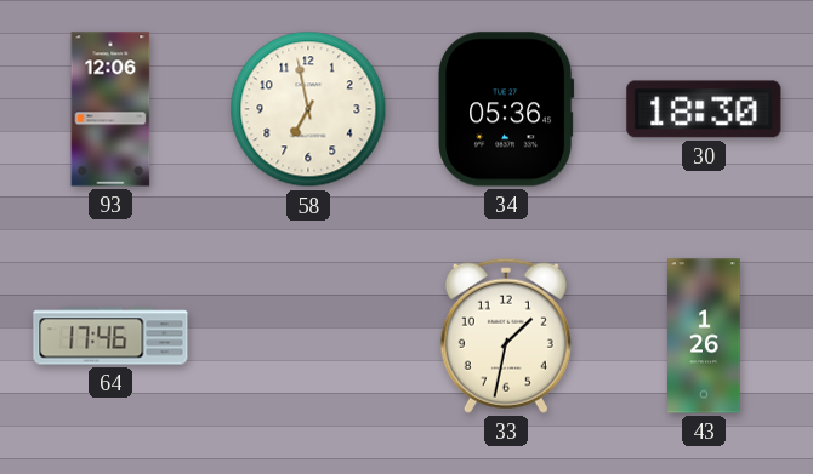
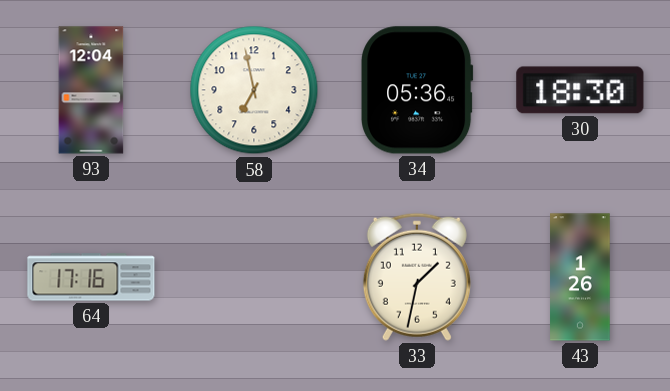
93: 12:06 -> 12:04 (91, 90)
64: 17:46 -> 17:16 (91, 277)
